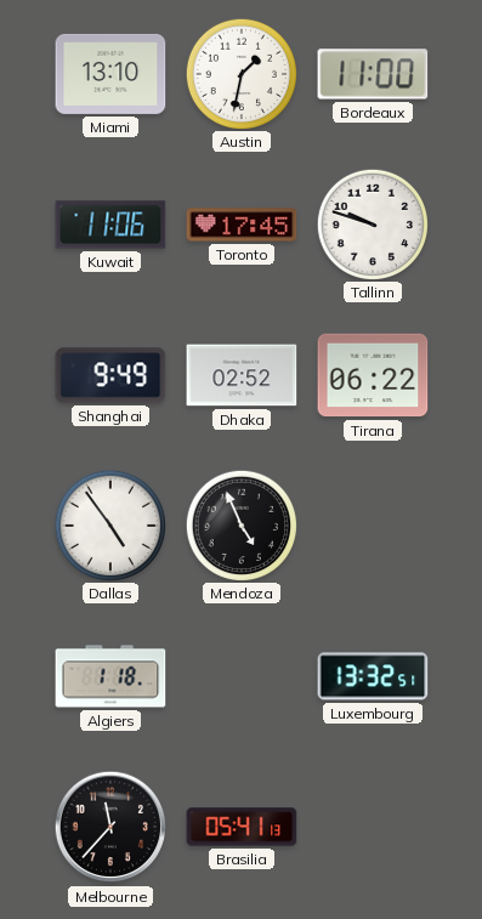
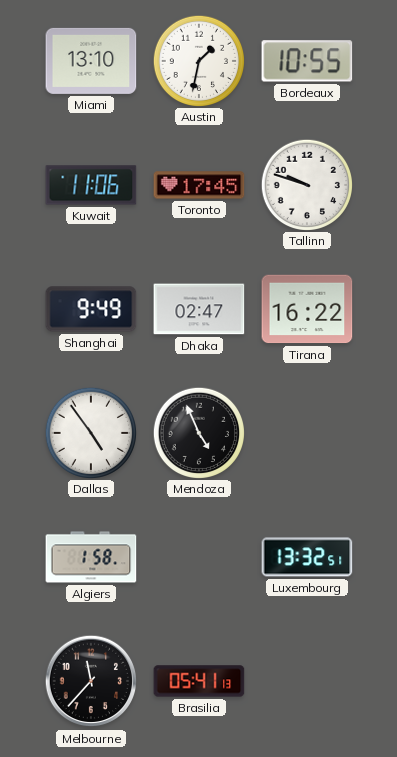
Bordeaux: 11:00 -> 10:55 (307, 61)
Dhaka: 02:52 -> 02:47 (199, 309)
Tirana: 06:22 -> 16:22 (307, 309)
Algiers: 1:18 -> 1:58 (91, 557)
